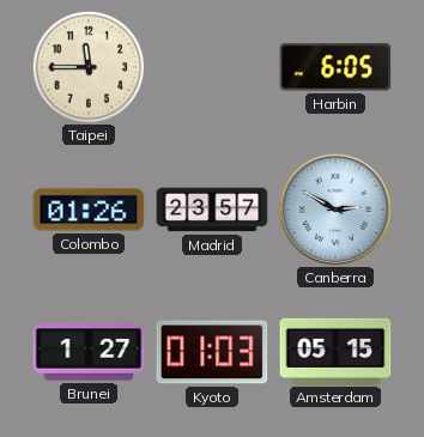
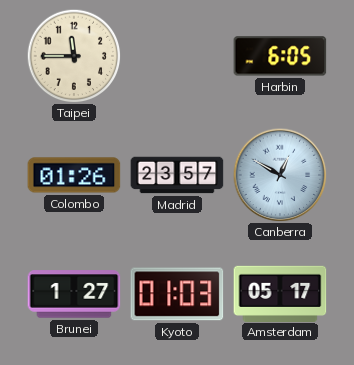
Canberra: 2:50 -> 12:50 (280, 175)
Amsterdam: 05:15 -> 05:17 (280, 293)
